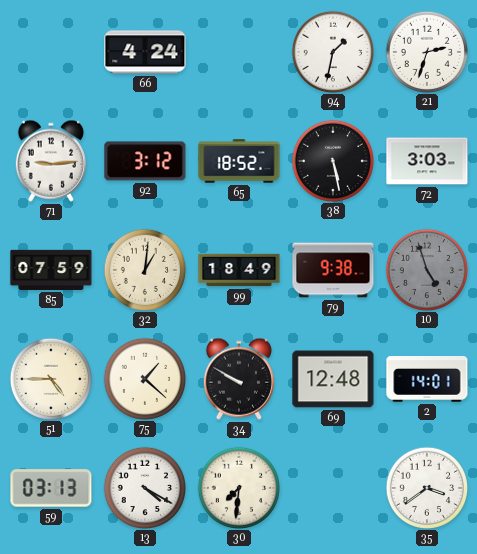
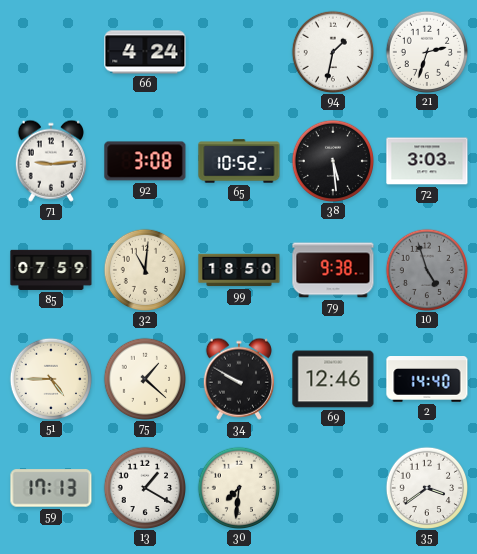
92: 3:12 -> 3:08 (145, 161)
65: 18:52 -> 10:52 (239, 161)
38: 5:28 -> 5:29 (332, 160)
32: 1:01 -> 11:01 (144, 269)
99: 18:49 -> 18:50 (239, 270)
69: 12:48 -> 12:46 (333, 379)
2: 14:01 -> 14:40 (427, 380)
59: 03:13 -> 17:13 (51, 488)
13: 4:20 -> 1:20 (144, 487)
